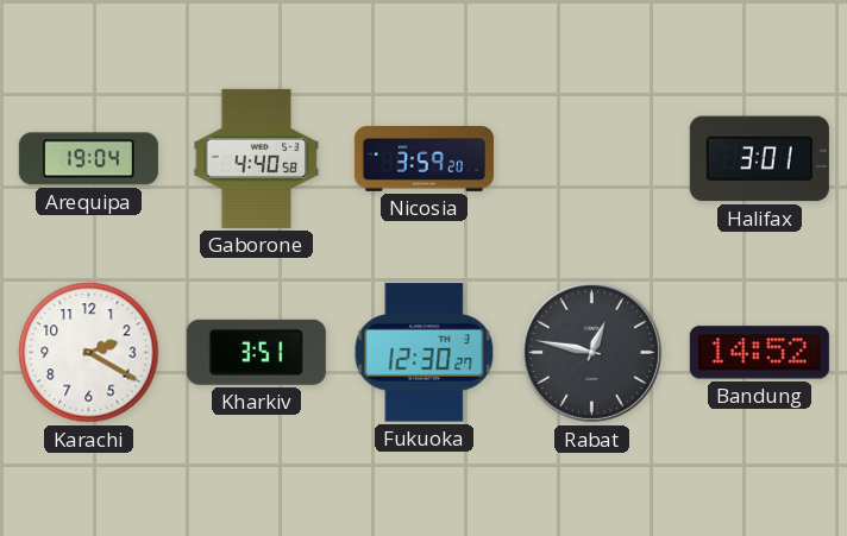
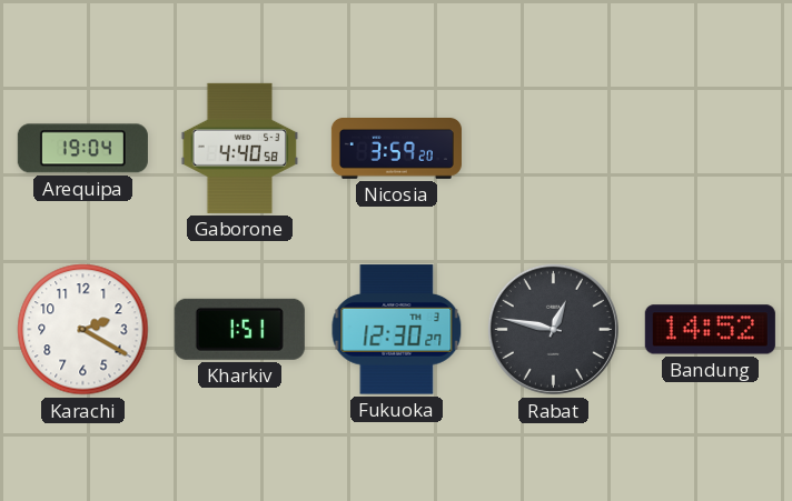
Halifax: 3:01 -> none (759, 159)
Kharkiv: 3:51 -> 1:51 (239, 329)
